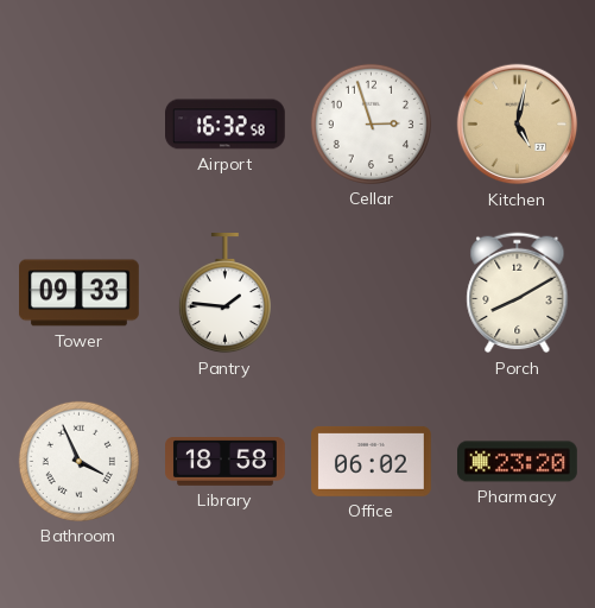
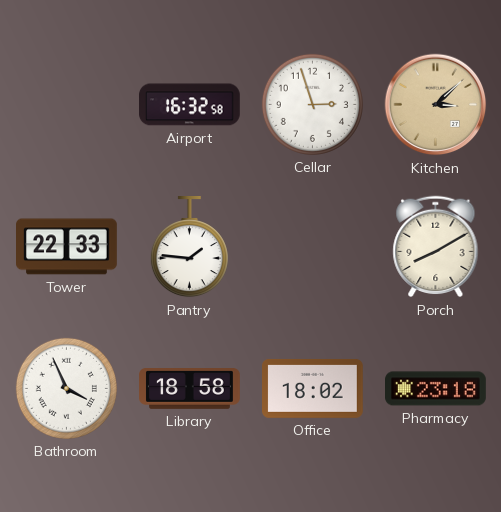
Kitchen: 5:02 -> 3:08 (436, 105)
Tower: 09:33 -> 22:33 (67, 247)
Office: 06:02 -> 18:02 (313, 388)
Pharmacy: 23:20 -> 23:18 (436, 389)
